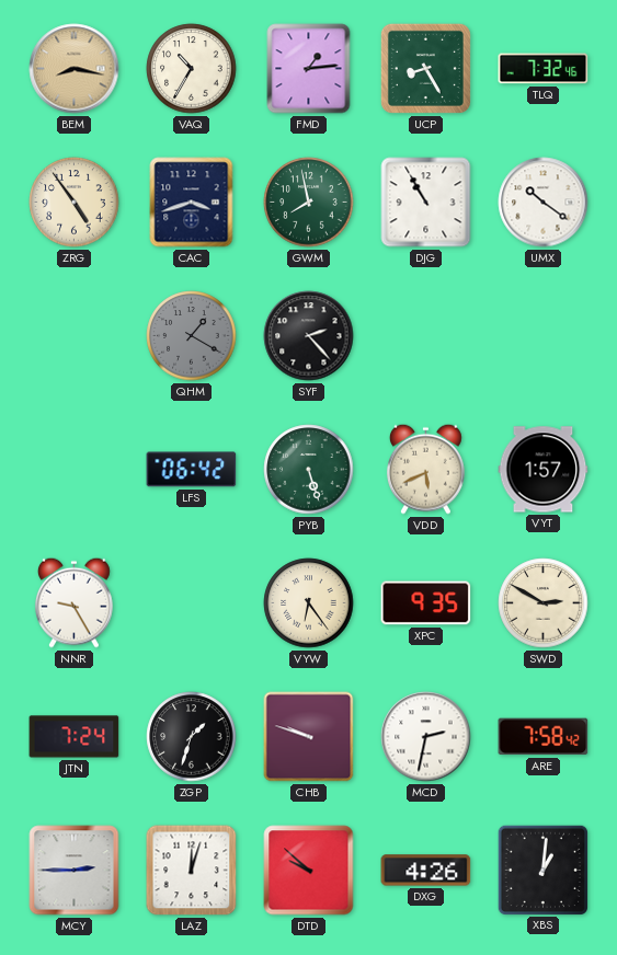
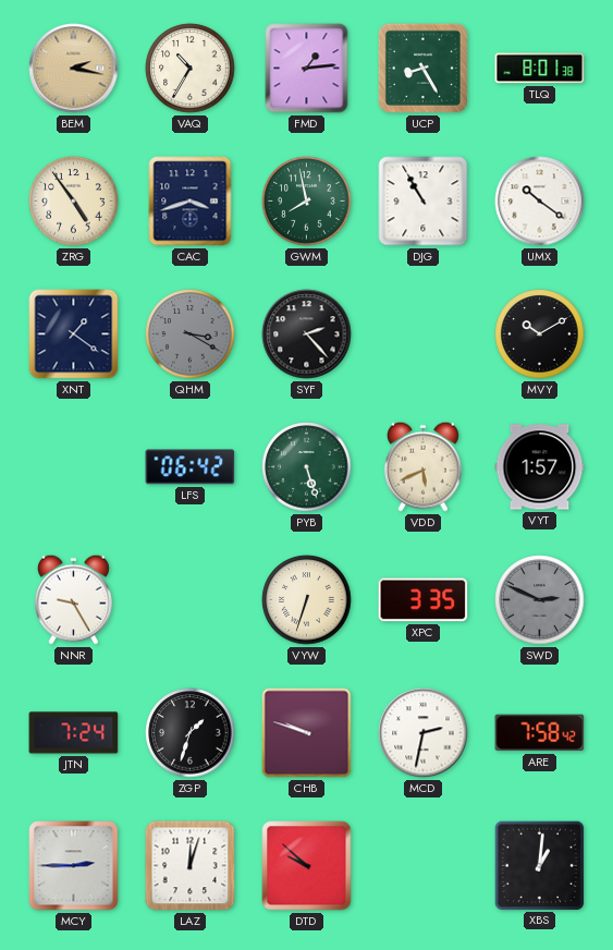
BEM: 8:17 -> 2:17 (74, 69)
TLQ: 7:32 -> 8:01 (540, 69)
XNT: none -> 1:21 (74, 334)
QHM: 1:20 -> 3:20 (191, 334)
MVY: none -> 10:10 (540, 334)
VYW: 6:24 -> 6:33 (307, 600)
XPC: 9:35 -> 3:35 (424, 600)
SWD: 2:50 -> 2:49 (540, 600)
SWD dial: cream -> grey (540, 600)
DXG: 4:26 -> none (426, 871)
